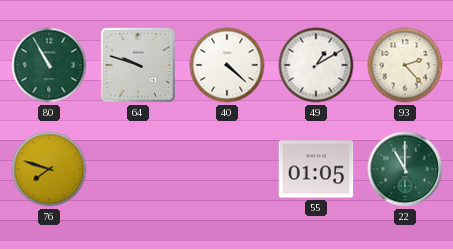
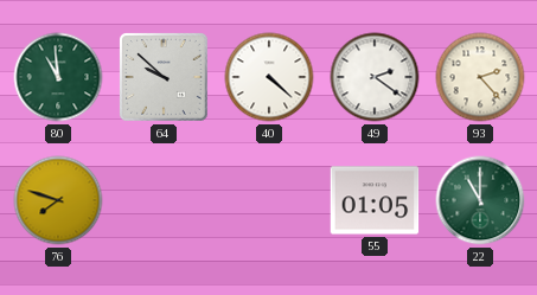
80: 10:55 -> 10:59 (58, 77)
64: 9:48 -> 9:52 (165, 78)
49: 1:10 -> 2:21 (375, 77)
